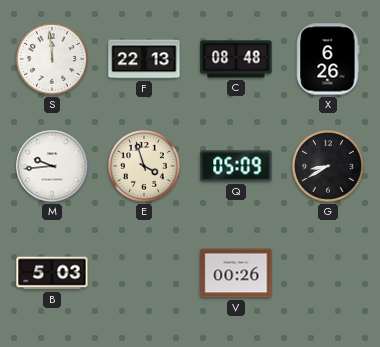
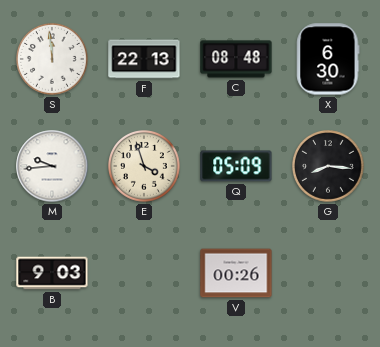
X: 6:26 -> 6:30 (328, 59)
G: 8:40 -> 8:16 (329, 167)
B: 5:03 -> 9:03 (52, 273)
